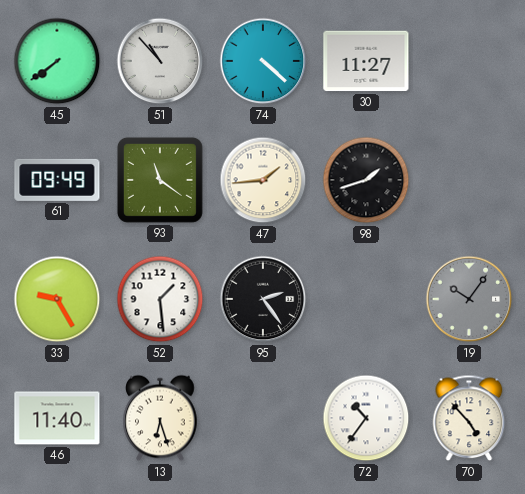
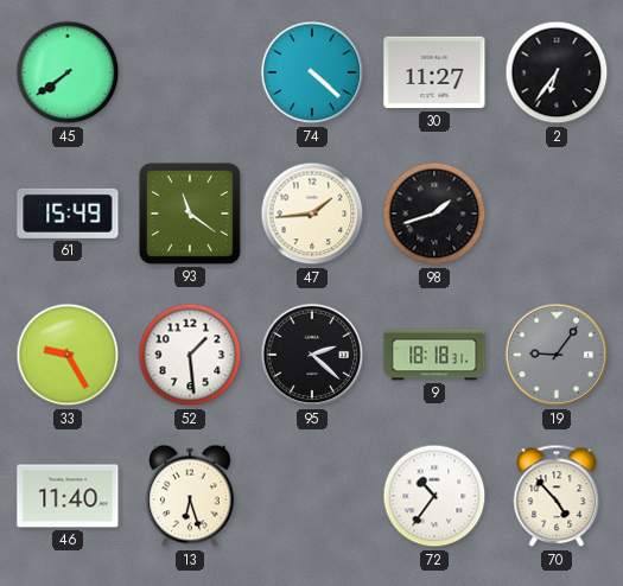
51: 10:53 -> none (160, 61)
2: none -> 6:36 (557, 72)
61: 09:49 -> 15:49 (68, 214)
95: 2:24 -> 2:22 (312, 355)
9: none -> 18:18 (434, 355)
19: 10:06 -> 9:06 (557, 355)
